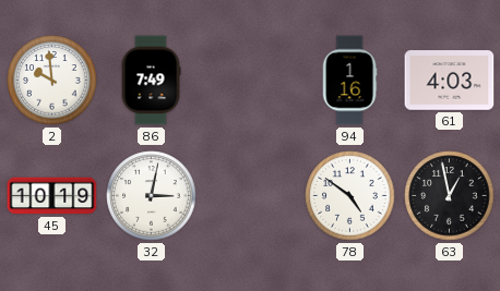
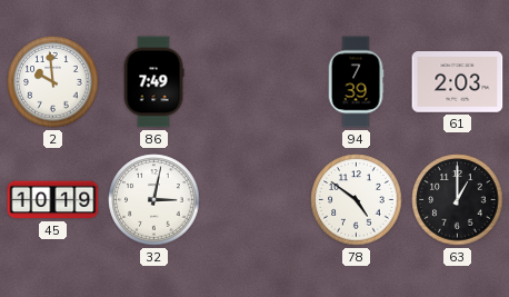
94: 1:16 -> 7:39 (356, 82)
61: 4:03 -> 2:03 (458, 82)
63: 12:58 -> 1:00 (458, 200)
